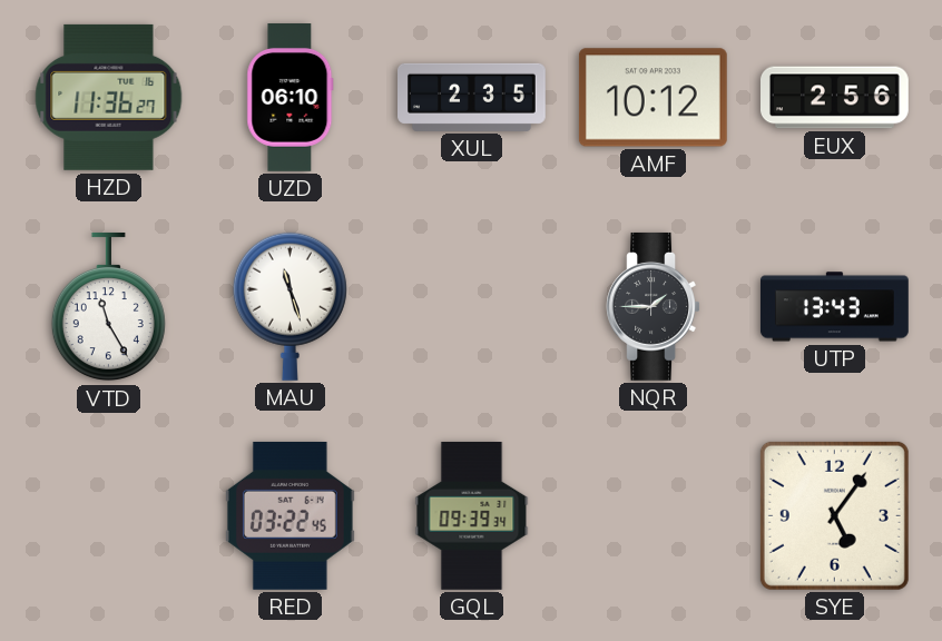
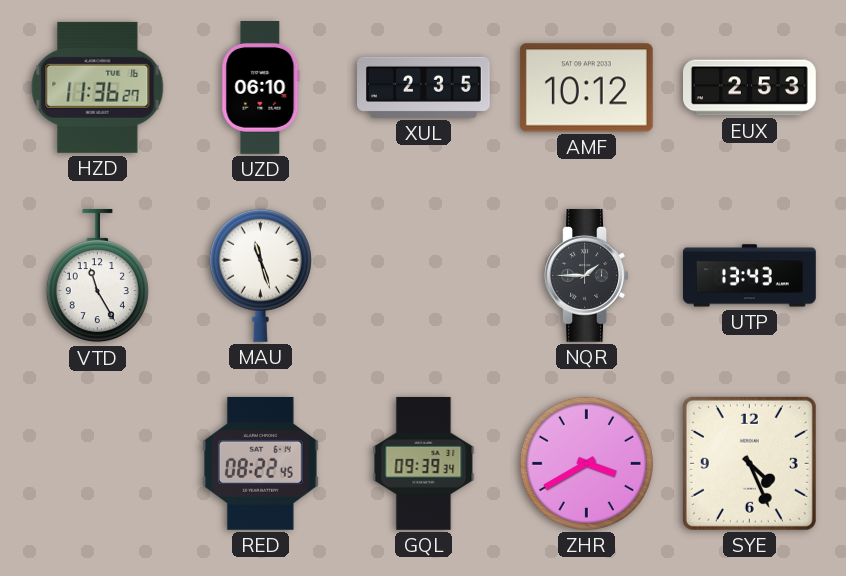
EUX: 2:56 -> 2:53 (750, 88)
RED: 03:22 -> 08:22 (260, 463)
ZHR: none -> 3:40 (586, 463)
SYE: 5:06 -> 4:26 (749, 463)
